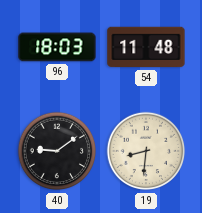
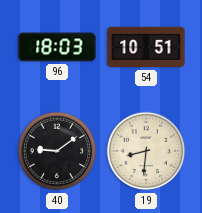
54: 11:48 -> 10:51 (146, 47)
